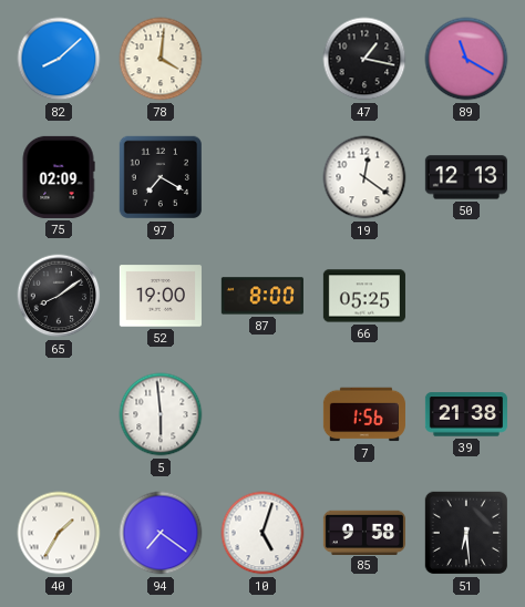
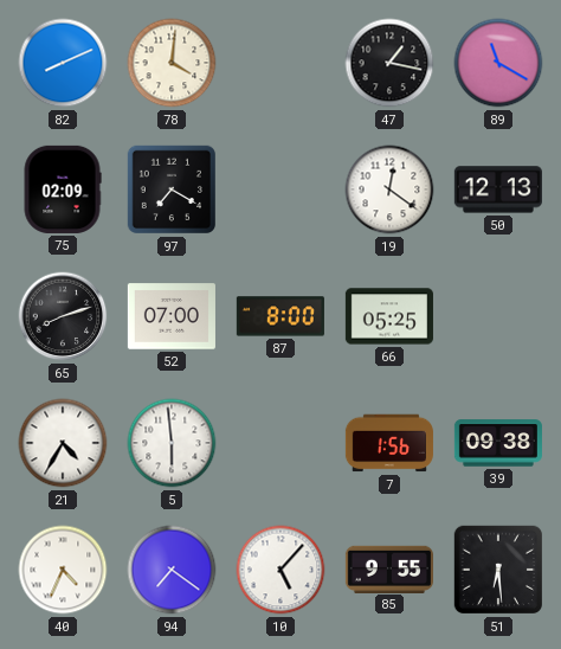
82: 8:08 -> 8:11 (63, 63)
65: 8:09 -> 8:12 (63, 316)
52: 19:00 -> 07:00 (172, 316)
21: none -> 4:35 (63, 443)
39: 21:38 -> 09:38 (498, 443)
40: 1:35 -> 4:34 (63, 570)
10: 5:03 -> 5:07 (280, 570)
85: 9:58 -> 9:55 (389, 568)
